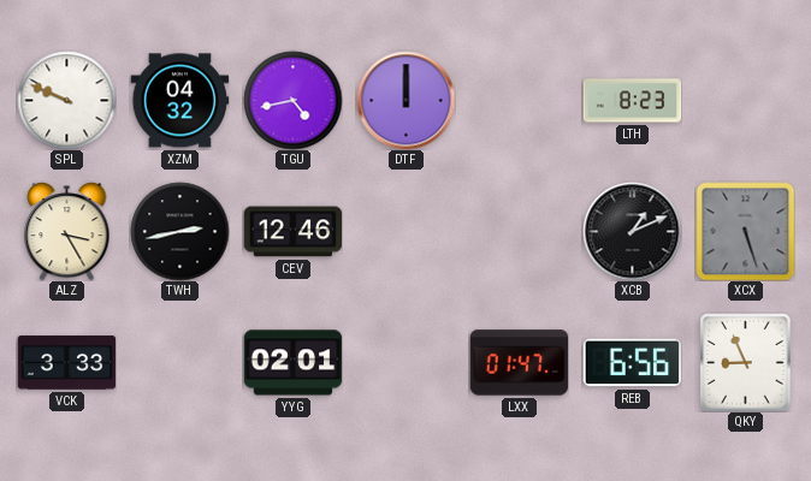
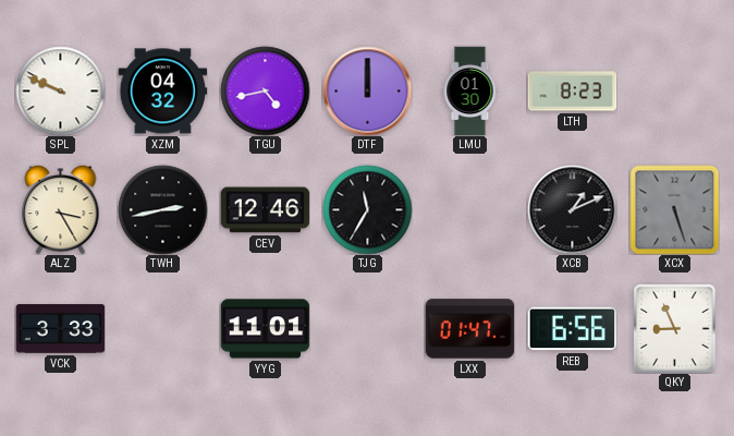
LMU: none -> 01:30 (470, 90)
TJG: none -> 11:35 (367, 209)
YYG: 02:01 -> 11:01 (265, 329)
